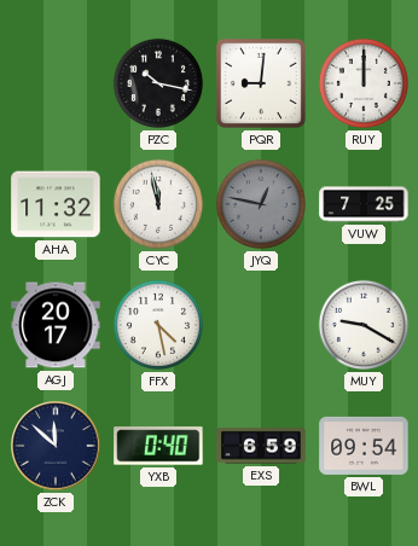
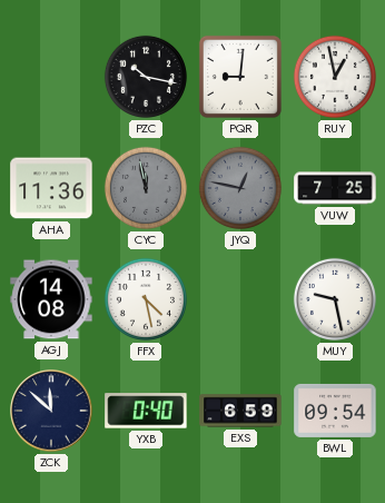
RUY: 12:00 -> 12:58 (335, 77)
AHA: 11:32 -> 11:36 (51, 188)
CYC dial: white -> grey (146, 188)
AGJ: 20:17 -> 14:08 (51, 299)
MUY: 9:20 -> 9:28 (335, 299)
